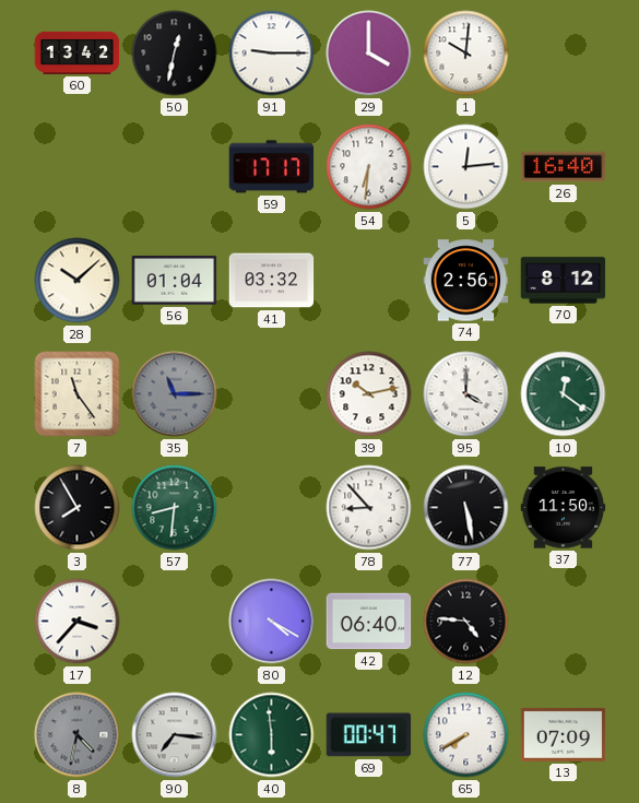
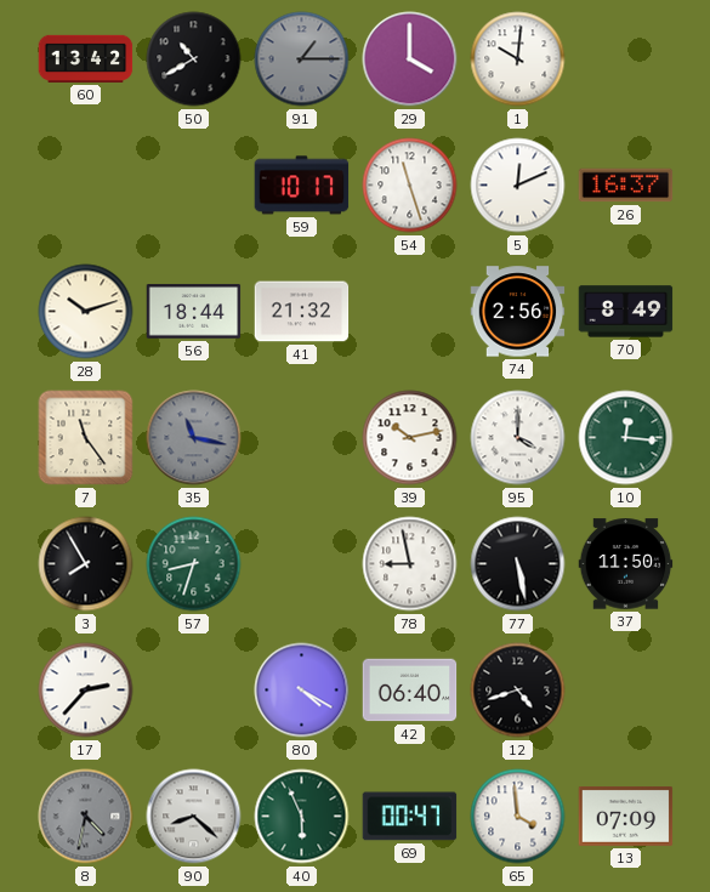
50: 12:32 -> 10:40 (194, 59)
91: 9:15 -> 1:15 (302, 59)
91 dial: white -> grey (302, 59)
59: 17:17 -> 10:17 (302, 186)
54: 6:31 -> 11:27 (410, 186)
5: 12:14 -> 12:11 (518, 186)
26: 16:40 -> 16:37 (626, 186)
28: 10:08 -> 10:12 (86, 312)
56: 01:04 -> 18:44 (194, 312)
41: 03:32 -> 21:32 (302, 312)
70: 8:12 -> 8:49 (626, 312)
35: 11:15 -> 11:17 (194, 438)
10: 12:21 -> 12:16 (626, 438)
57: 8:31 -> 8:33 (194, 564)
78: 8:53 -> 8:58 (410, 564)
17: 3:37 -> 2:37 (86, 691)
12: 4:46 -> 4:42 (518, 691)
90: 7:16 -> 8:22 (194, 817)
40: 5:59 -> 5:56 (302, 817)
65: 7:40 -> 3:59 (518, 817)
